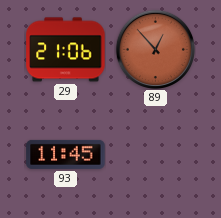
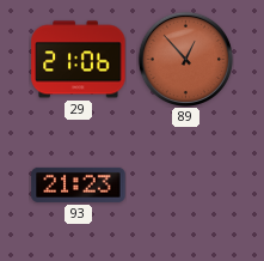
93: 11:45 -> 21:23 (79, 184)
